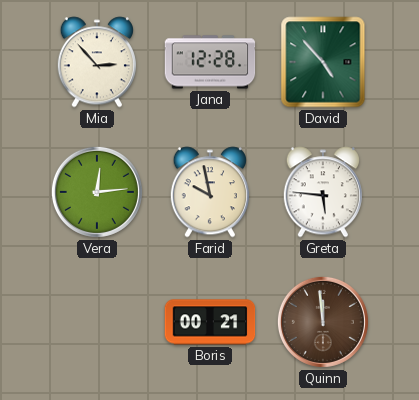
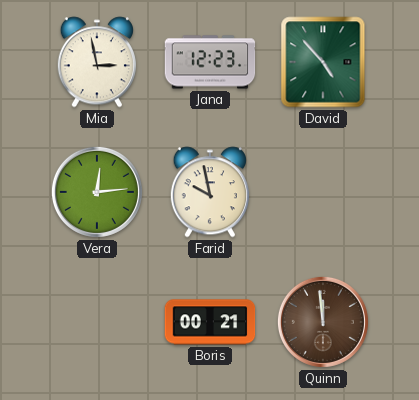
Mia: 2:53 -> 2:58 (97, 62)
Jana: 12:28 -> 12:23 (210, 62)
Greta: 5:46 -> none (323, 192)
